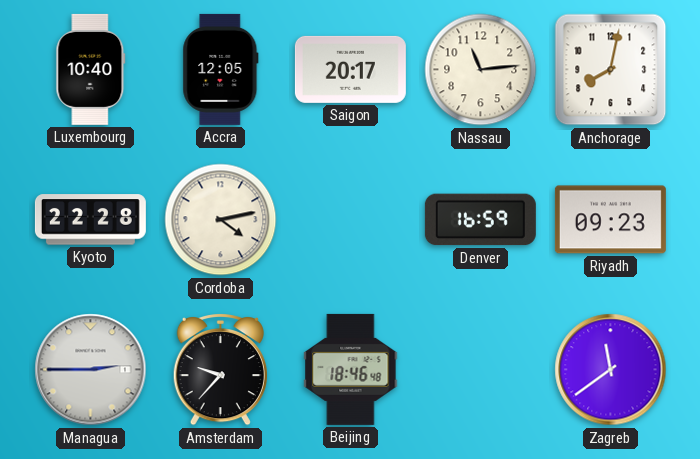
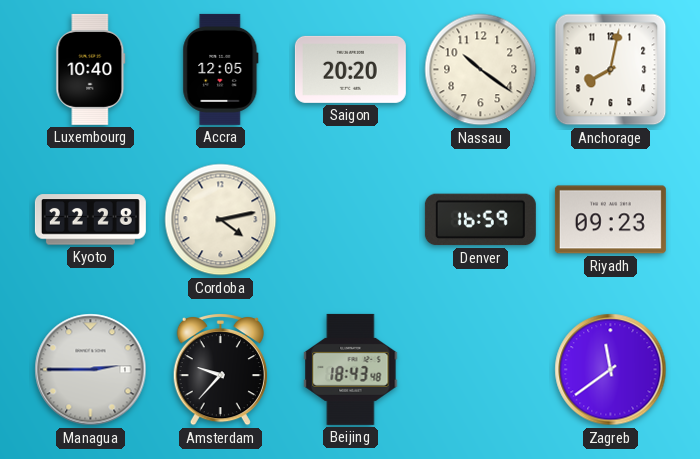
Saigon: 20:17 -> 20:20 (350, 69)
Nassau: 11:14 -> 10:21 (481, 70)
Beijing: 18:46 -> 18:43 (351, 369)
